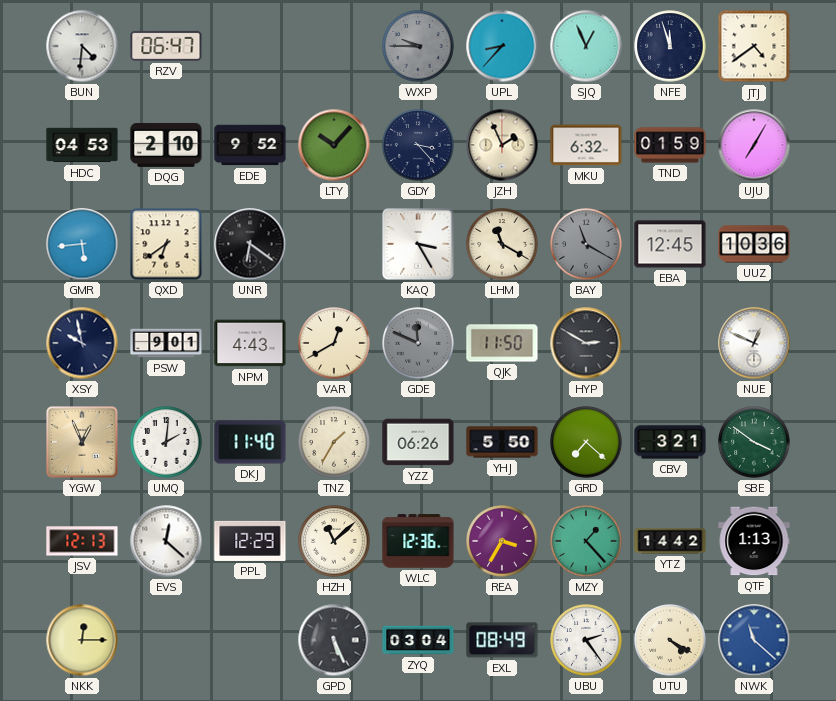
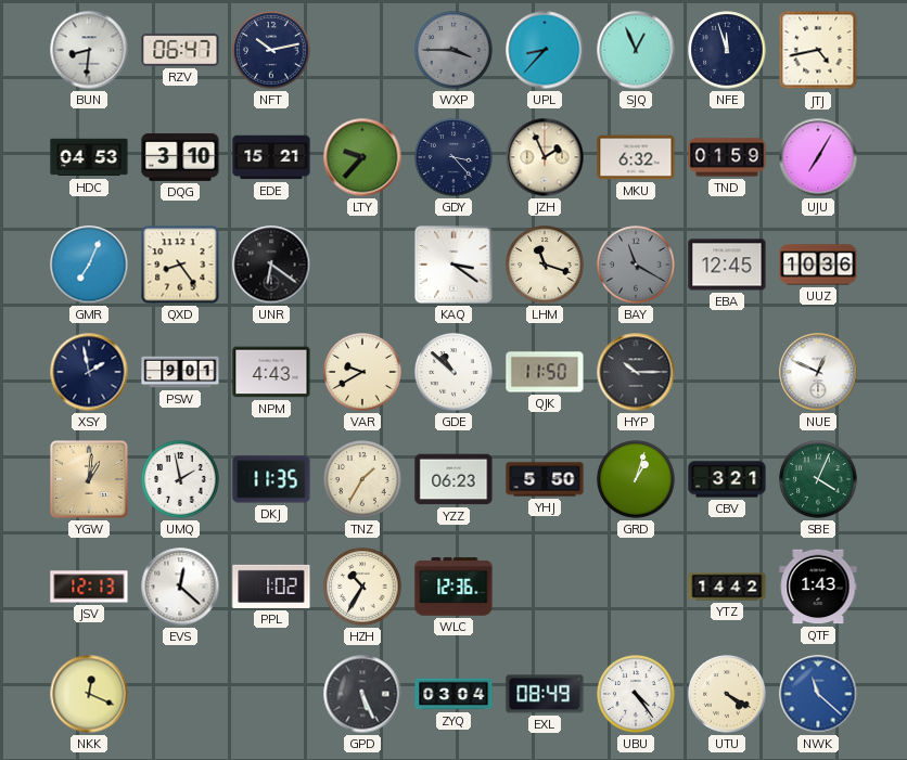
BUN: 4:31 -> 8:31 (89, 50)
NFT: none -> 10:13 (271, 50)
WXP: 9:45 -> 3:45 (453, 50)
JTJ: 4:39 -> 4:43 (818, 50)
DQG: 2:10 -> 3:10 (180, 157)
EDE: 9:52 -> 15:21 (271, 157)
LTY: 10:07 -> 9:37 (362, 157)
GMR: 5:44 -> 7:04 (89, 265)
QXD: 6:39 -> 8:24 (180, 265)
KAQ: 3:25 -> 3:21 (453, 265)
LHM: 11:20 -> 11:18 (545, 265)
XSY: 9:58 -> 1:58 (89, 372)
VAR: 12:40 -> 9:40 (362, 372)
GDE: 11:49 -> 10:52 (453, 372)
GDE dial: grey -> white (453, 372)
HYP: 2:50 -> 10:15 (636, 372)
YGW: 12:56 -> 1:01 (89, 479)
UMQ: 2:01 -> 1:58 (180, 479)
DKJ: 11:40 -> 11:35 (271, 479)
YZZ: 06:26 -> 06:23 (453, 479)
GRD: 7:22 -> 1:03 (636, 479)
SBE: 3:51 -> 4:04 (818, 479)
PPL: 12:29 -> 1:02 (271, 587)
HZH: 11:08 -> 10:35 (362, 587)
REA: 3:35 -> none (502, 541)
MZY: 1:23 -> none (586, 541)
QTF: 1:13 -> 1:43 (818, 587)
NKK: 12:15 -> 12:19 (89, 694)
UBU: 2:24 -> 4:24 (636, 694)
